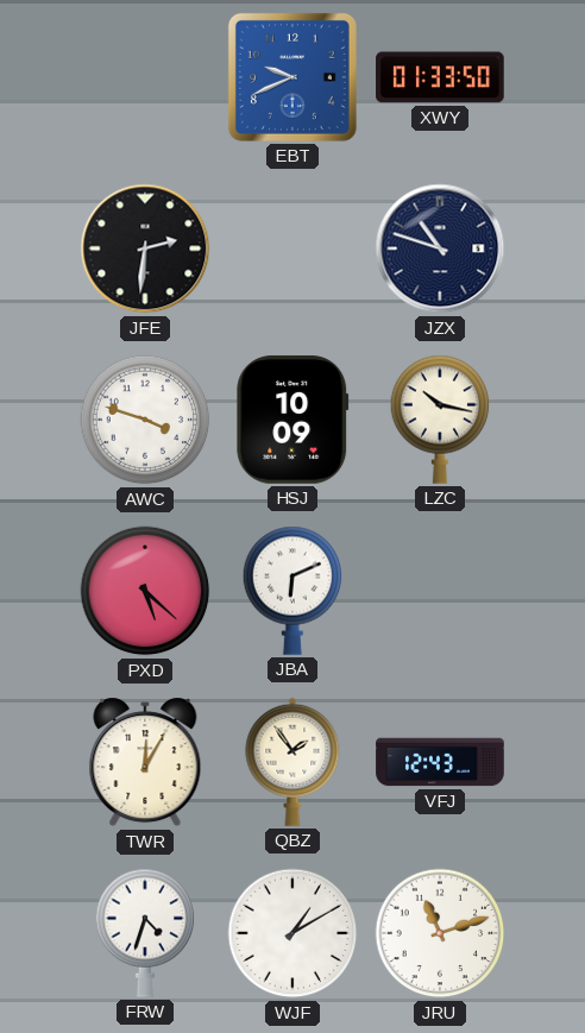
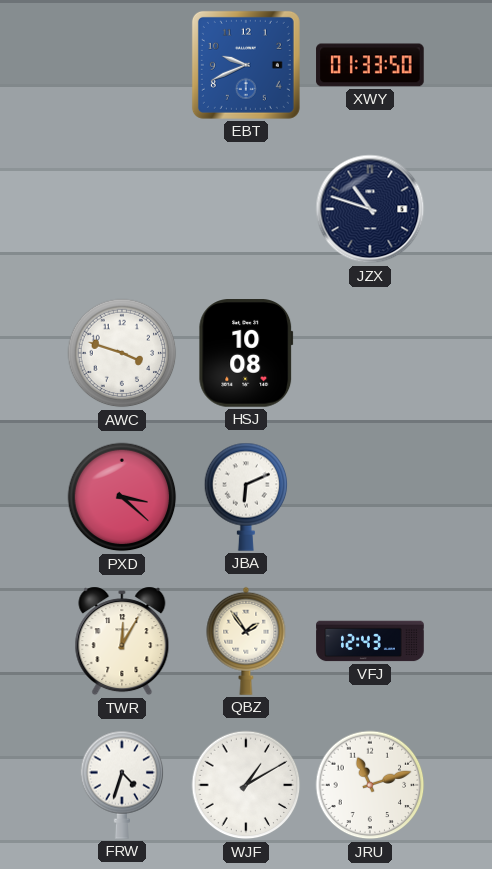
JFE: 2:31 -> none (145, 248)
HSJ: 10:09 -> 10:08 (246, 353)
LZC: 10:17 -> none (440, 420)
PXD: 5:22 -> 3:22 (122, 497)
